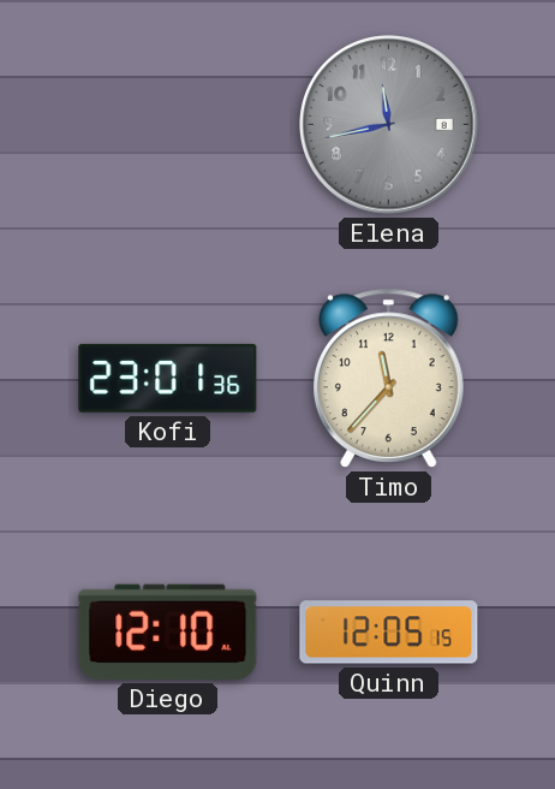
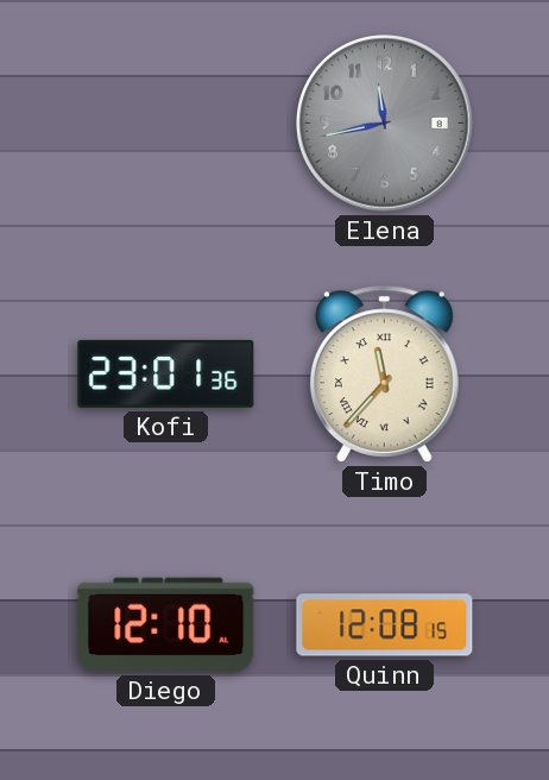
Timo numerals: Arabic -> Roman (384, 373)
Quinn: 12:05 -> 12:08 (385, 625)
